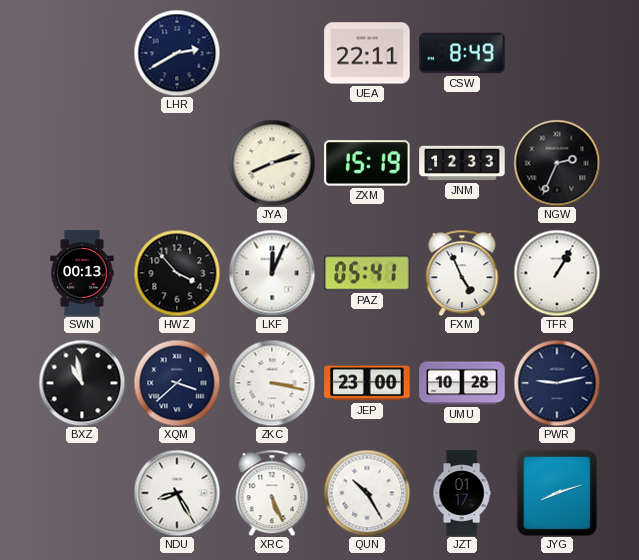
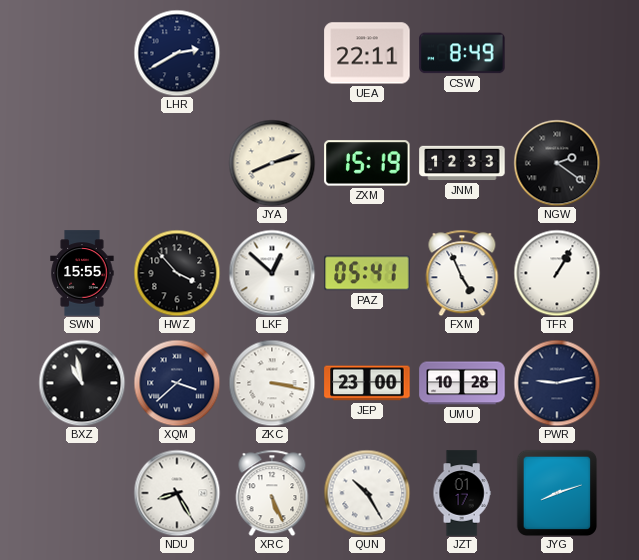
NGW: 2:34 -> 2:21 (557, 163)
SWN: 00:13 -> 15:55 (82, 273)
LKF: 12:04 -> 12:52 (272, 273)
